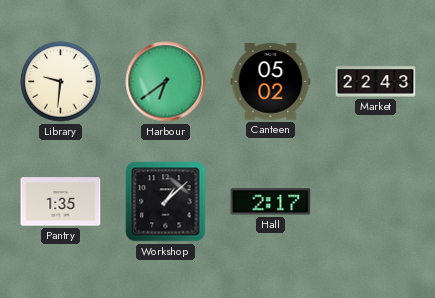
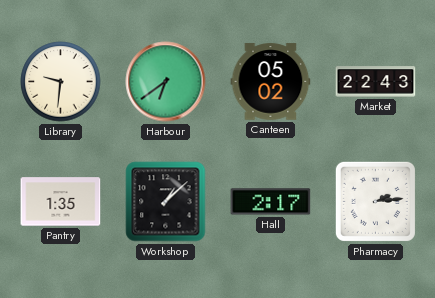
Pharmacy: none -> 2:14 (375, 201)
